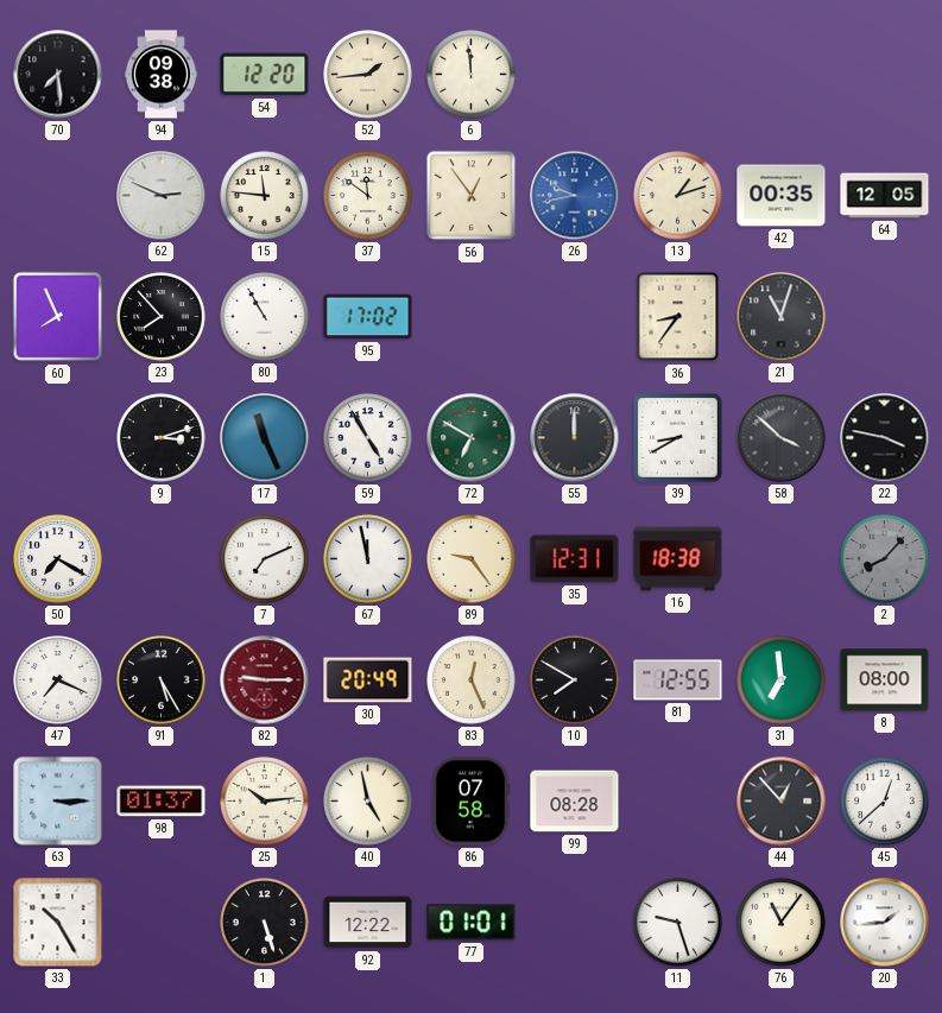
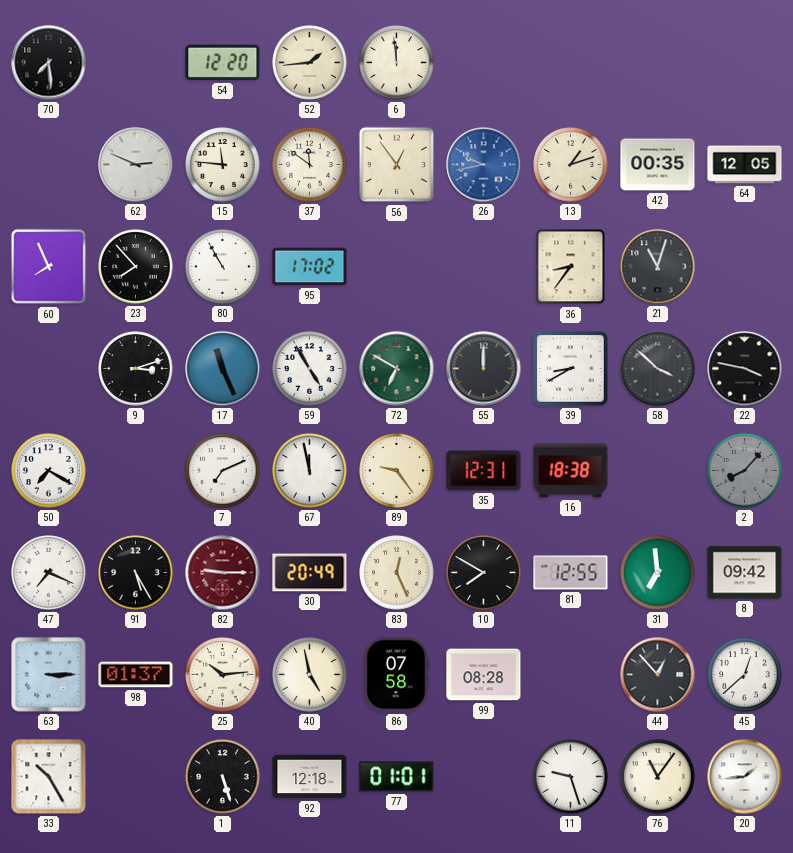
94: 09:38 -> none (160, 75)
8: 08:00 -> 09:42 (745, 573)
92: 12:22 -> 12:18 (310, 777)
